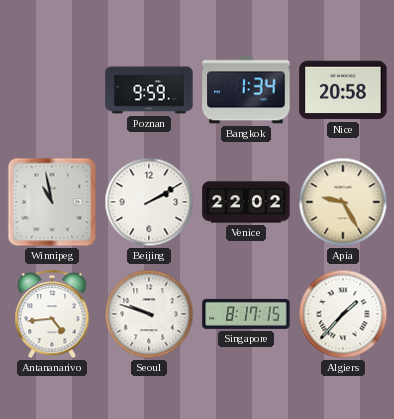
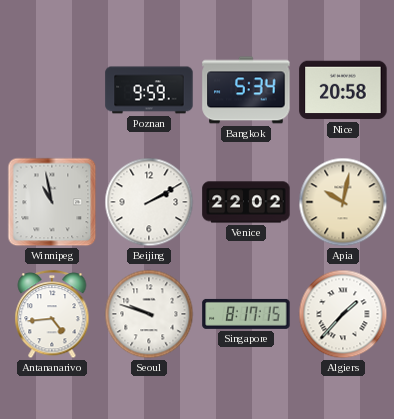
Bangkok: 1:34 -> 5:34 (246, 90)
Apia: 9:25 -> 10:02 (343, 202)
